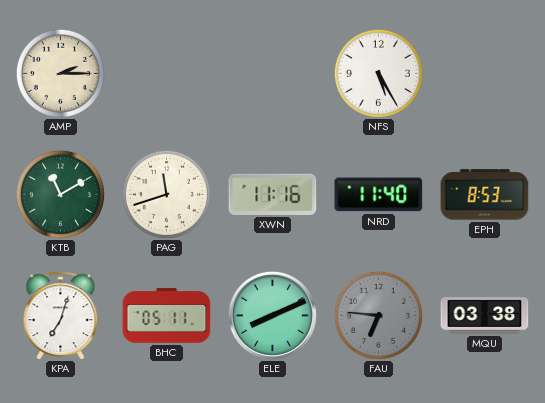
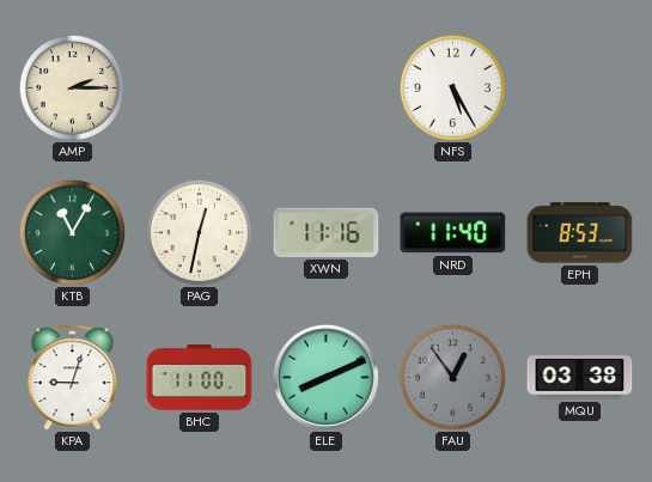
KTB: 11:10 -> 11:05 (72, 232)
PAG: 11:42 -> 12:32 (199, 232)
KPA: 7:03 -> 9:03 (73, 378)
BHC: 05:11 -> 11:00 (200, 378)
FAU: 6:46 -> 12:54 (452, 377)
